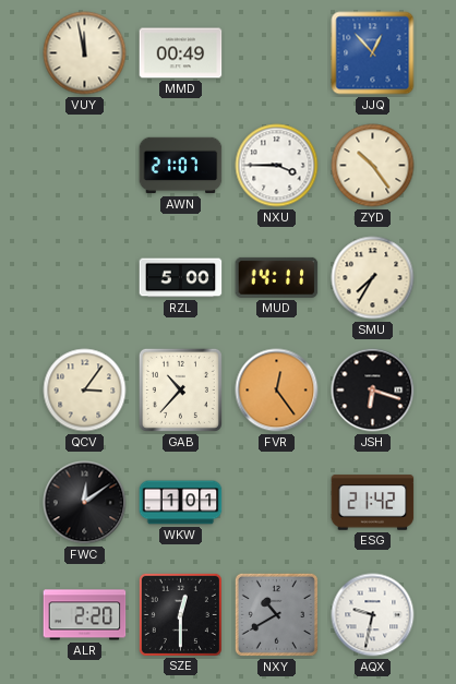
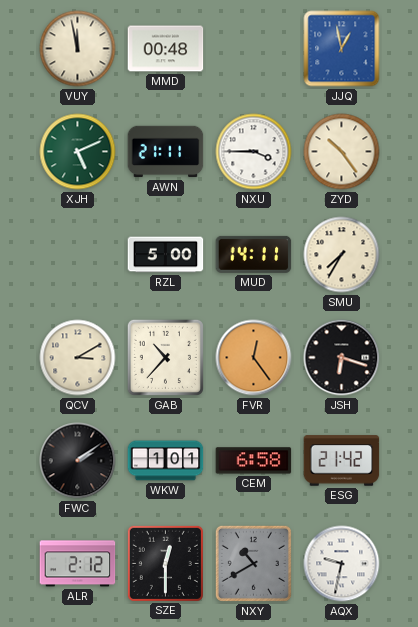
MMD: 00:49 -> 00:48 (166, 49)
JJQ: 12:53 -> 12:58 (342, 49)
XJH: none -> 5:11 (78, 152)
AWN: 21:07 -> 21:11 (166, 152)
QCV: 3:06 -> 3:10 (78, 358)
FWC: 12:09 -> 2:09 (78, 461)
CEM: none -> 6:58 (254, 461)
ALR: 2:20 -> 2:12 (78, 564)
